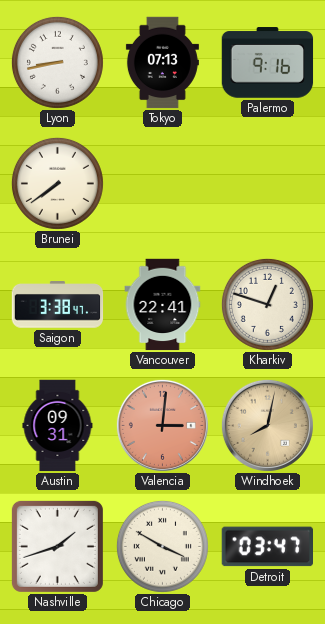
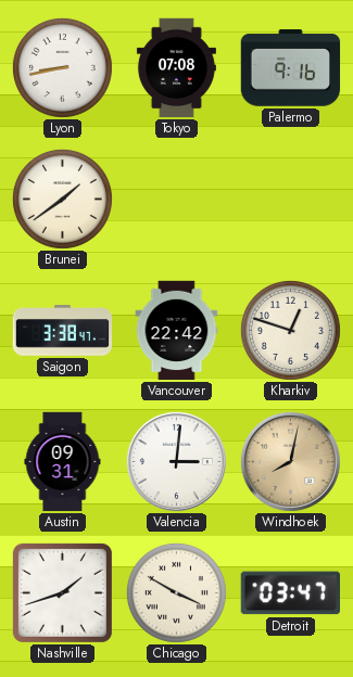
Tokyo: 07:13 -> 07:08 (176, 68)
Brunei: 7:39 -> 1:39 (62, 199)
Vancouver: 22:41 -> 22:42 (177, 331)
Valencia dial: salmon -> white (176, 461)
